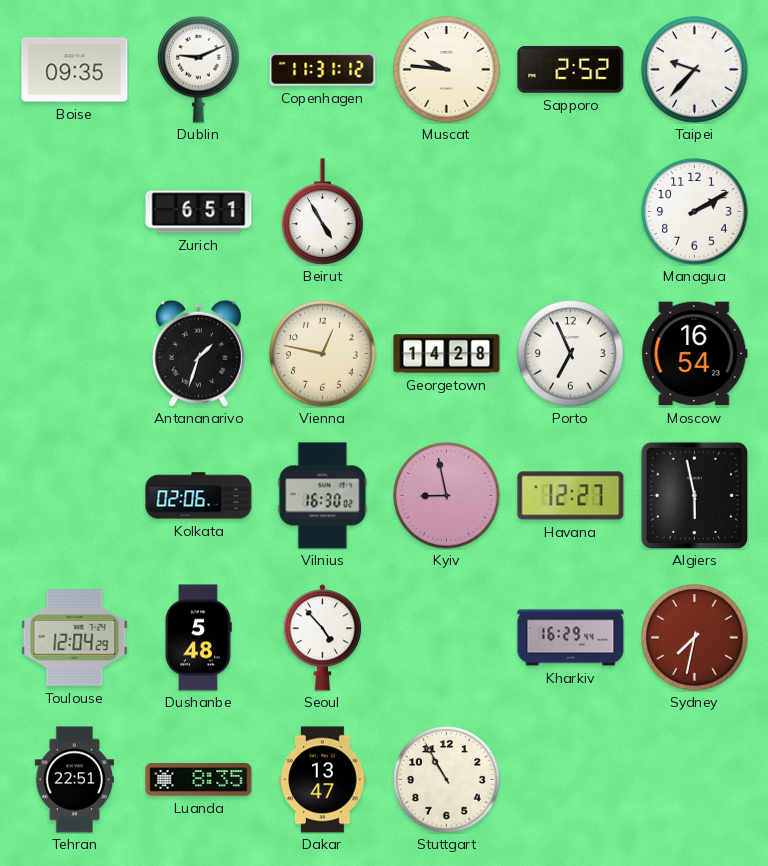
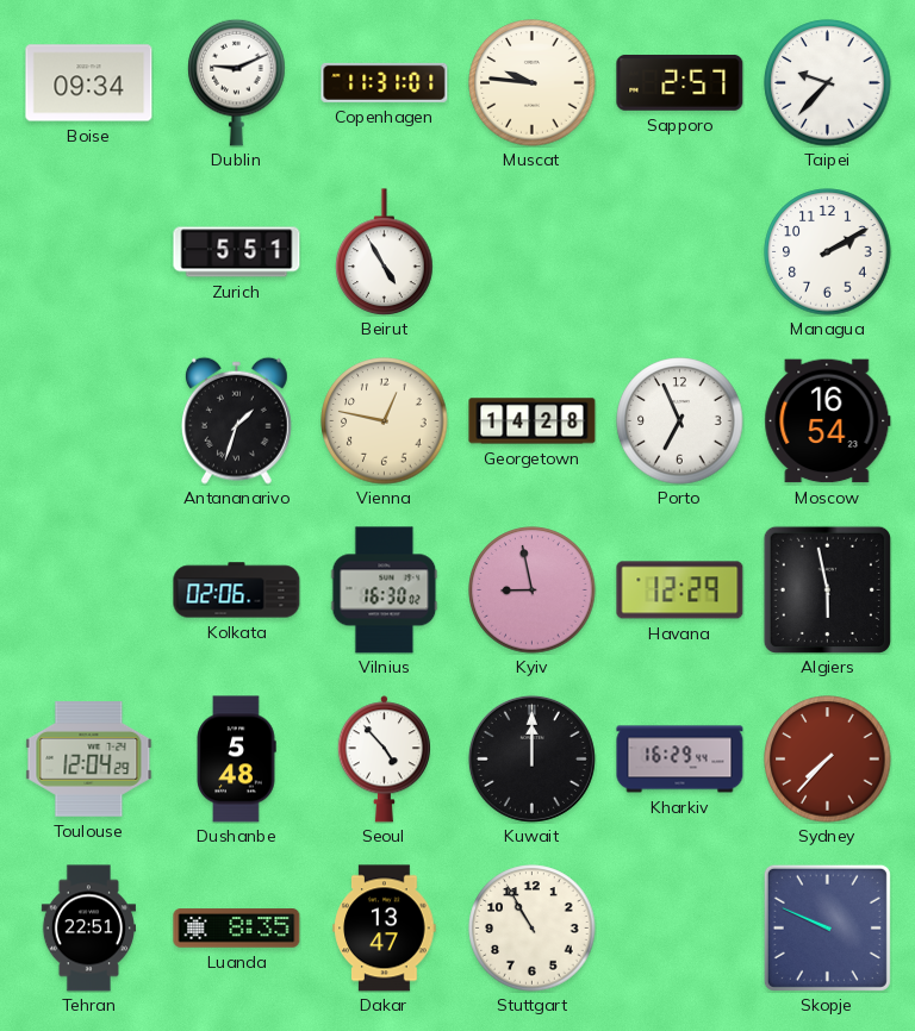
Boise: 09:35 -> 09:34 (89, 83)
Copenhagen: 11:31:12 -> 11:31:01 (385, 82)
Sapporo: 2:52 -> 2:57 (680, 82)
Zurich: 6:51 -> 5:51 (237, 252)
Havana: 12:27 -> 12:29 (680, 591)
Kuwait: none -> 12:00 (531, 758)
Sydney: 7:32 -> 7:37 (828, 760)
Skopje: none -> 9:49 (827, 927)
